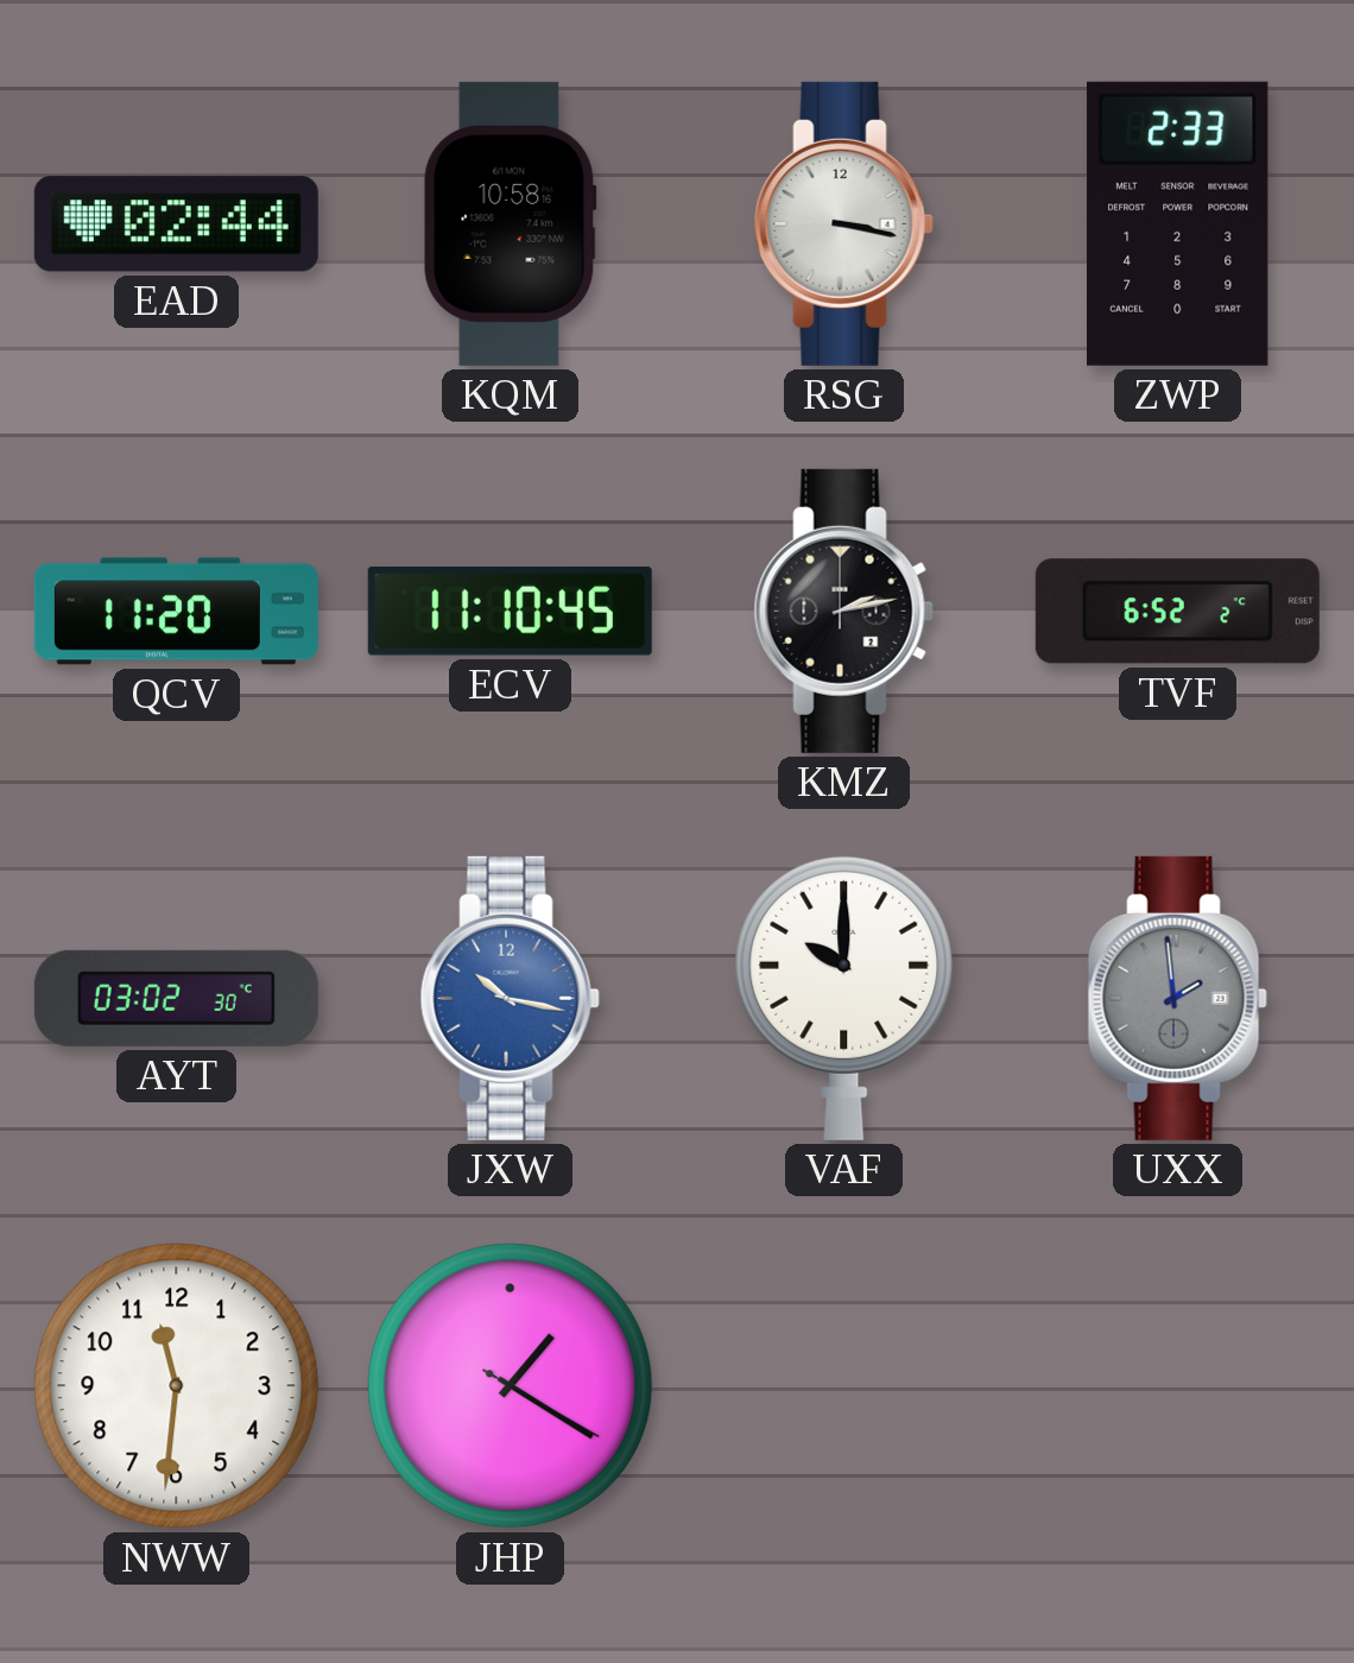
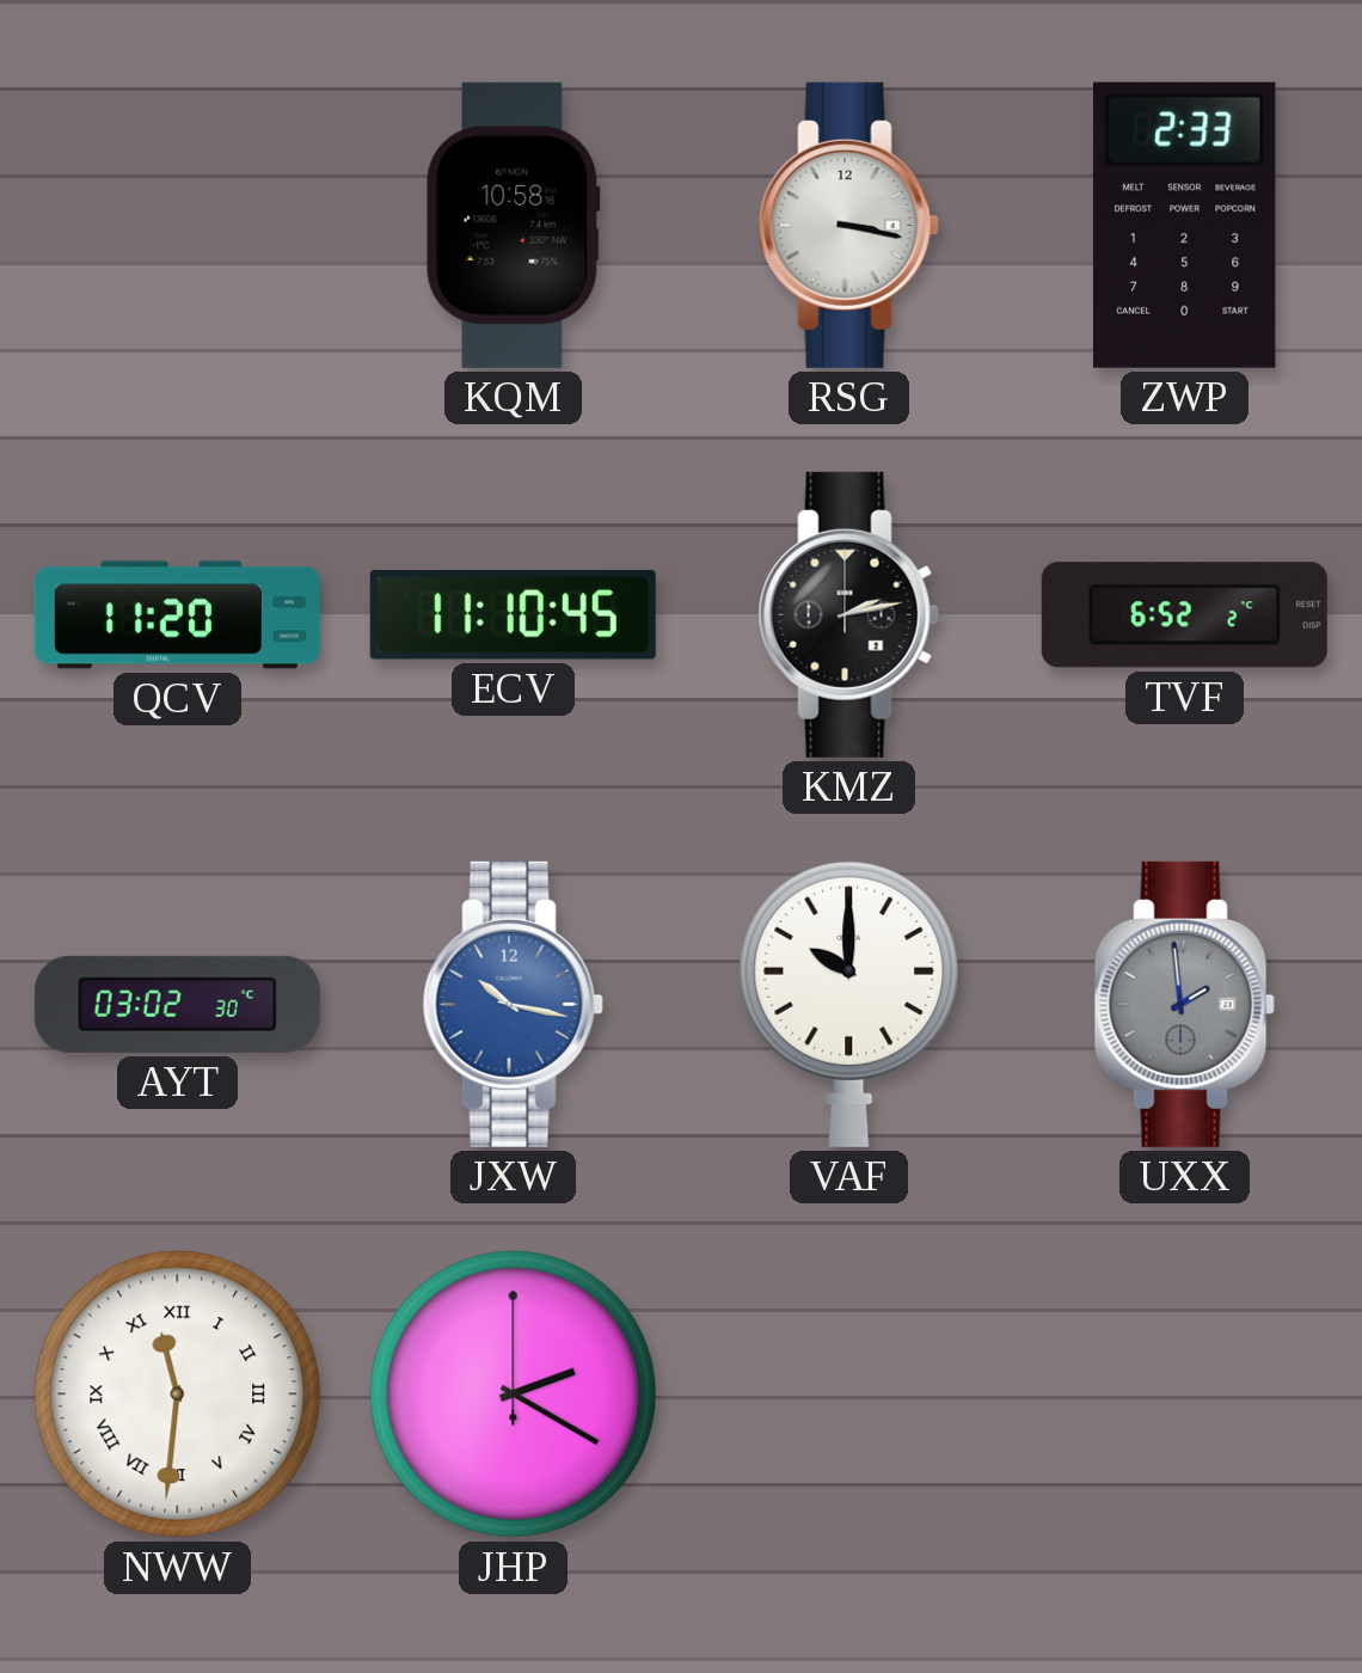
EAD: 02:44 -> none (176, 225)
NWW numerals: Arabic -> Roman (178, 1395)
JHP: 1:20 -> 2:20 (514, 1395)
